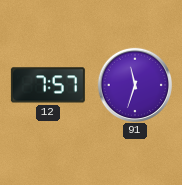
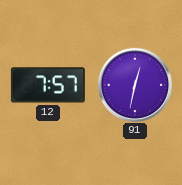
91: 11:33 -> 12:32 (134, 84)
